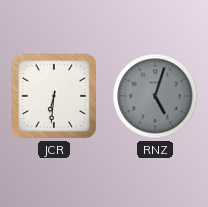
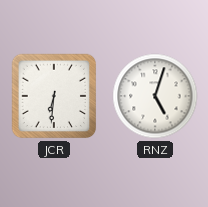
RNZ dial: grey -> white (155, 96)
